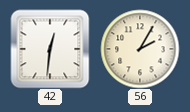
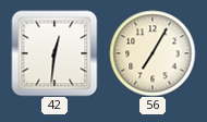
56: 2:05 -> 7:05 (153, 53)
